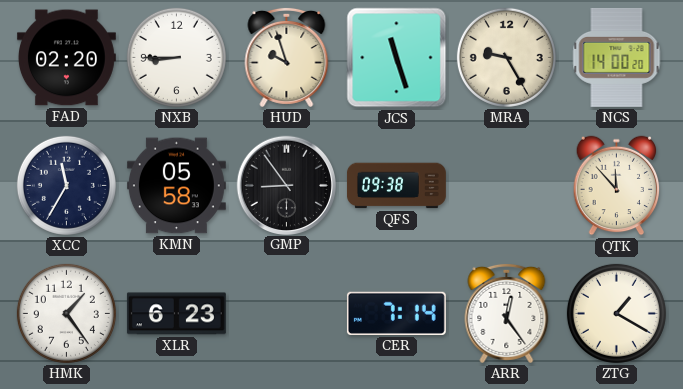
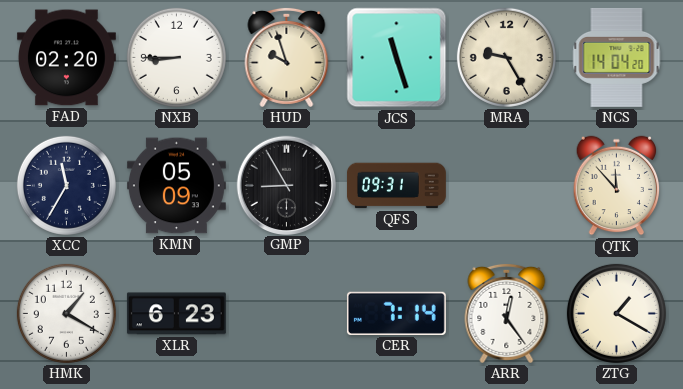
NCS: 14:00 -> 14:04 (617, 57)
KMN: 05:58 -> 05:09 (176, 186)
GMP: 8:54 -> 8:55 (286, 185)
QFS: 09:38 -> 09:31 (396, 186)
HMK: 1:24 -> 1:20 (66, 313)
